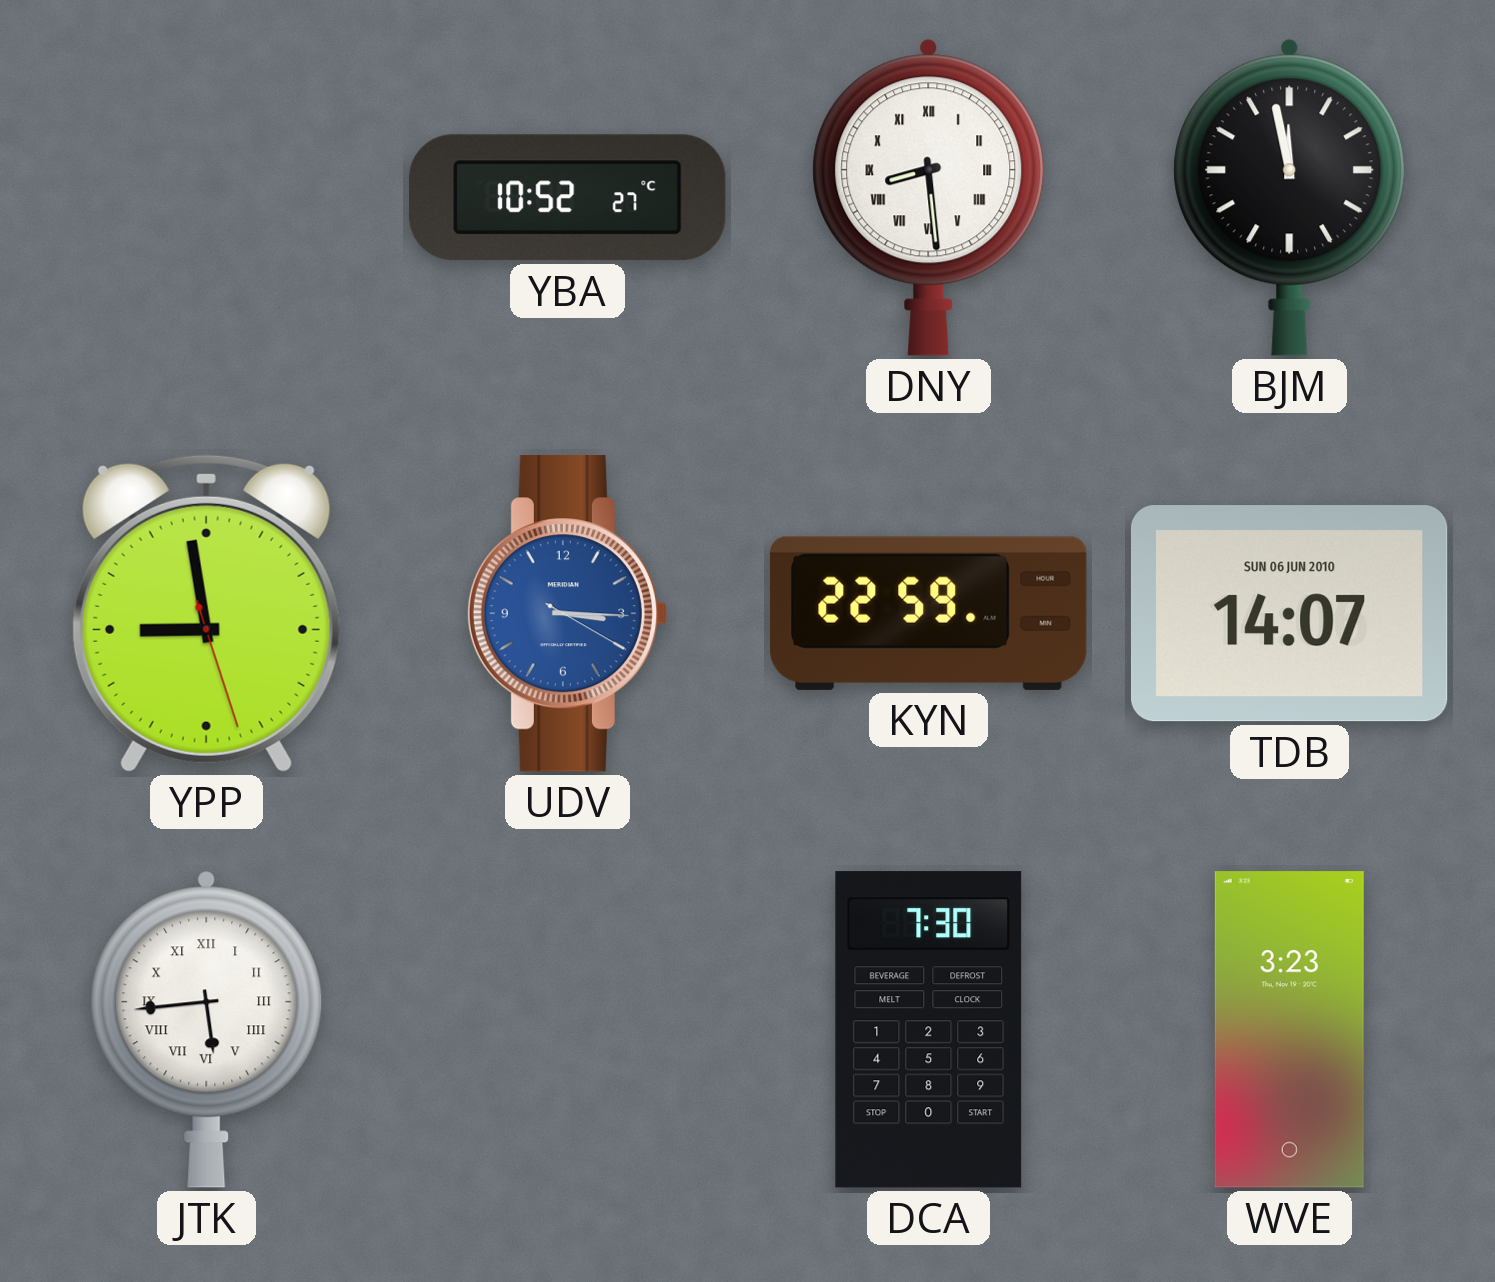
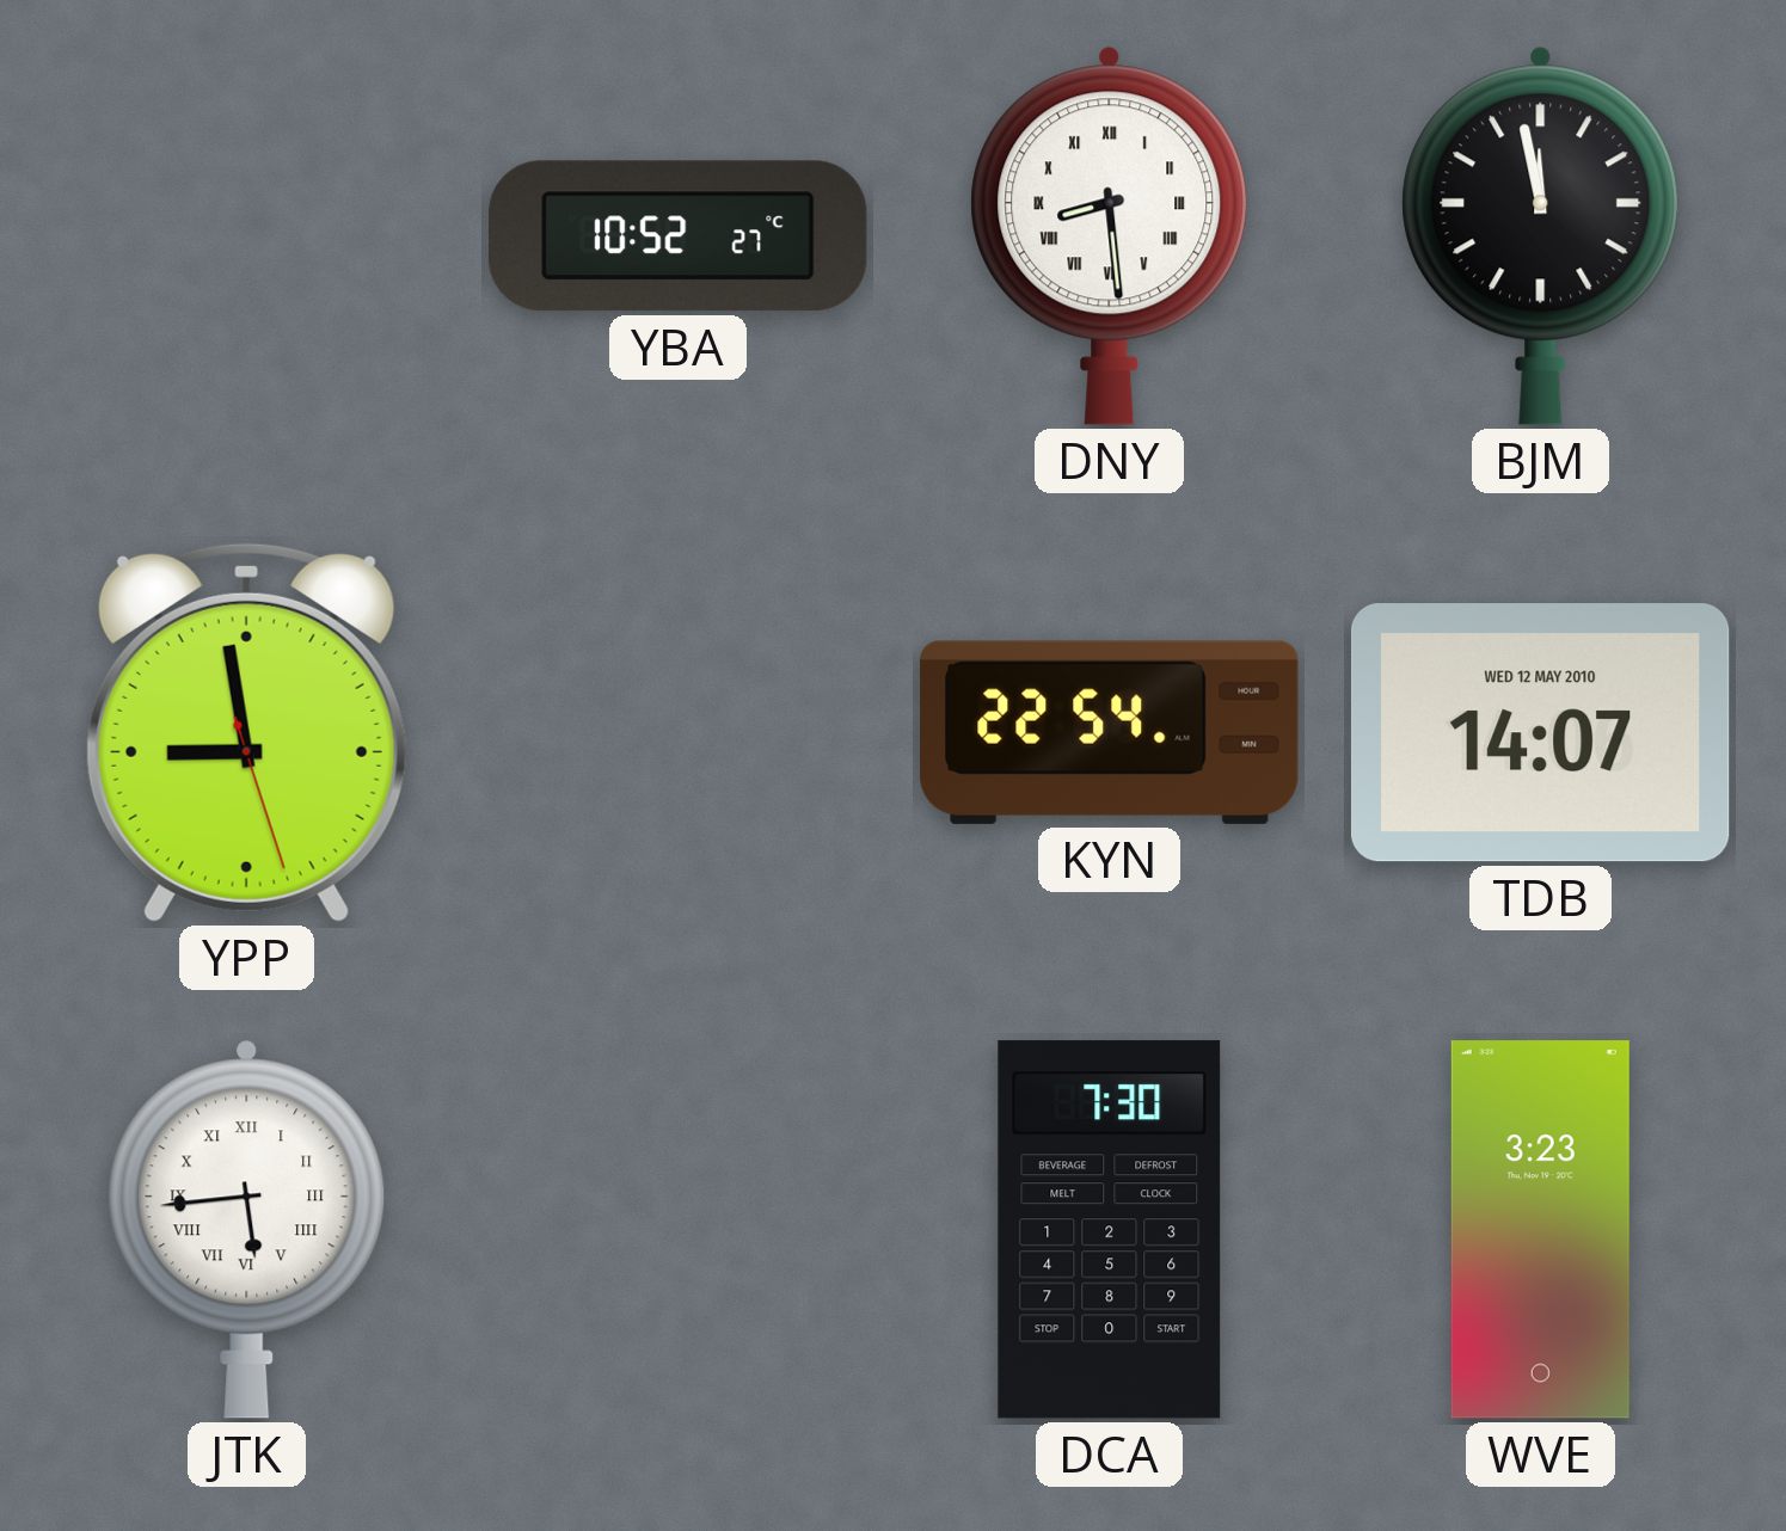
UDV: 3:15 -> none (567, 614)
KYN: 22:59 -> 22:54 (1110, 732)
TDB date: SUN 06 JUN 2010 -> WED 12 MAY 2010 (1540, 733)
